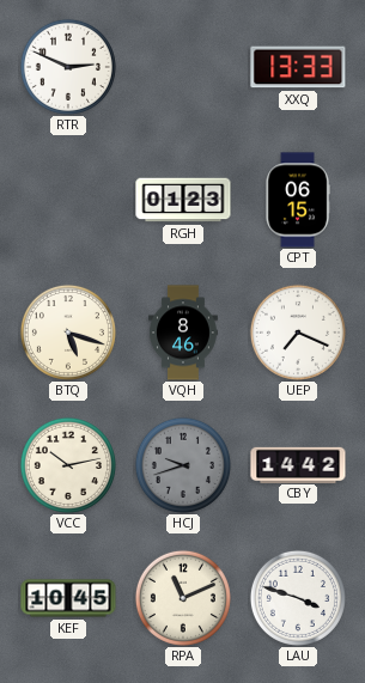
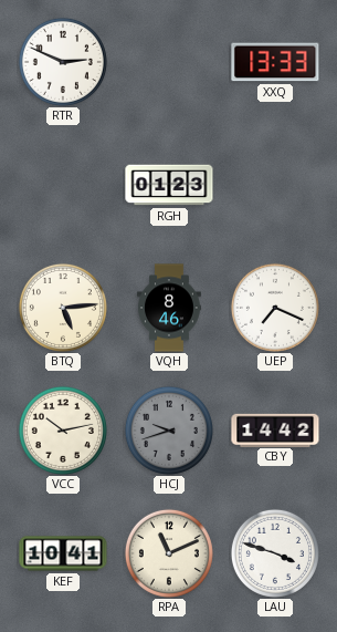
CPT: 06:15 -> none (298, 200)
BTQ: 5:18 -> 5:14 (63, 308)
KEF: 10:45 -> 10:41 (63, 553)
